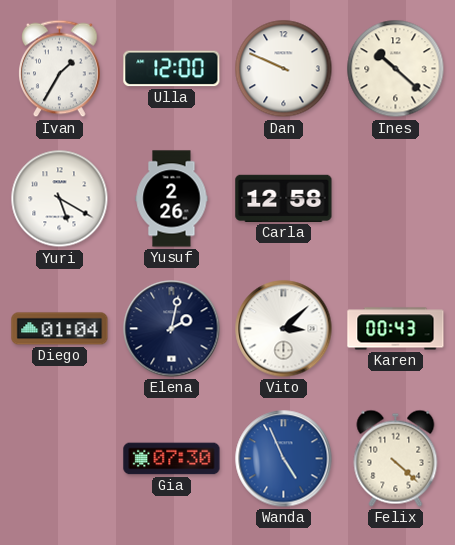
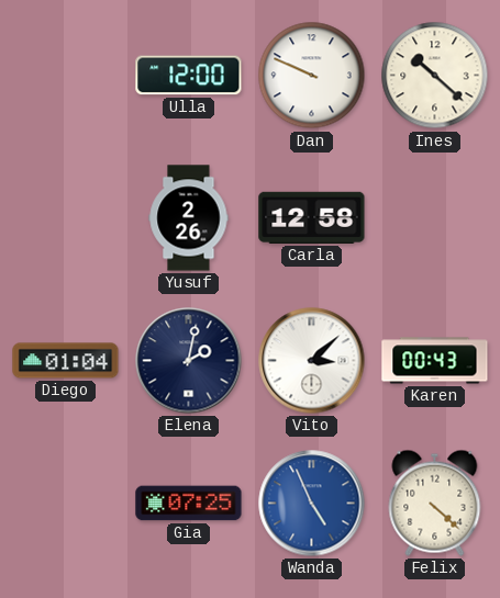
Ivan: 1:35 -> none (60, 69)
Yuri: 5:20 -> none (60, 199)
Gia: 07:30 -> 07:25 (189, 504)
